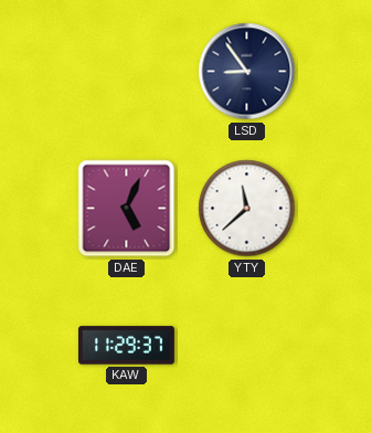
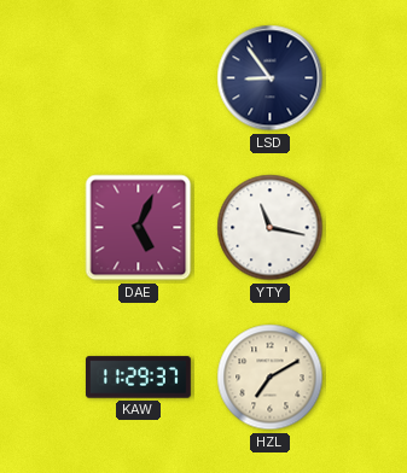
YTY: 11:38 -> 11:17 (271, 228)
HZL: none -> 7:10 (271, 378)
